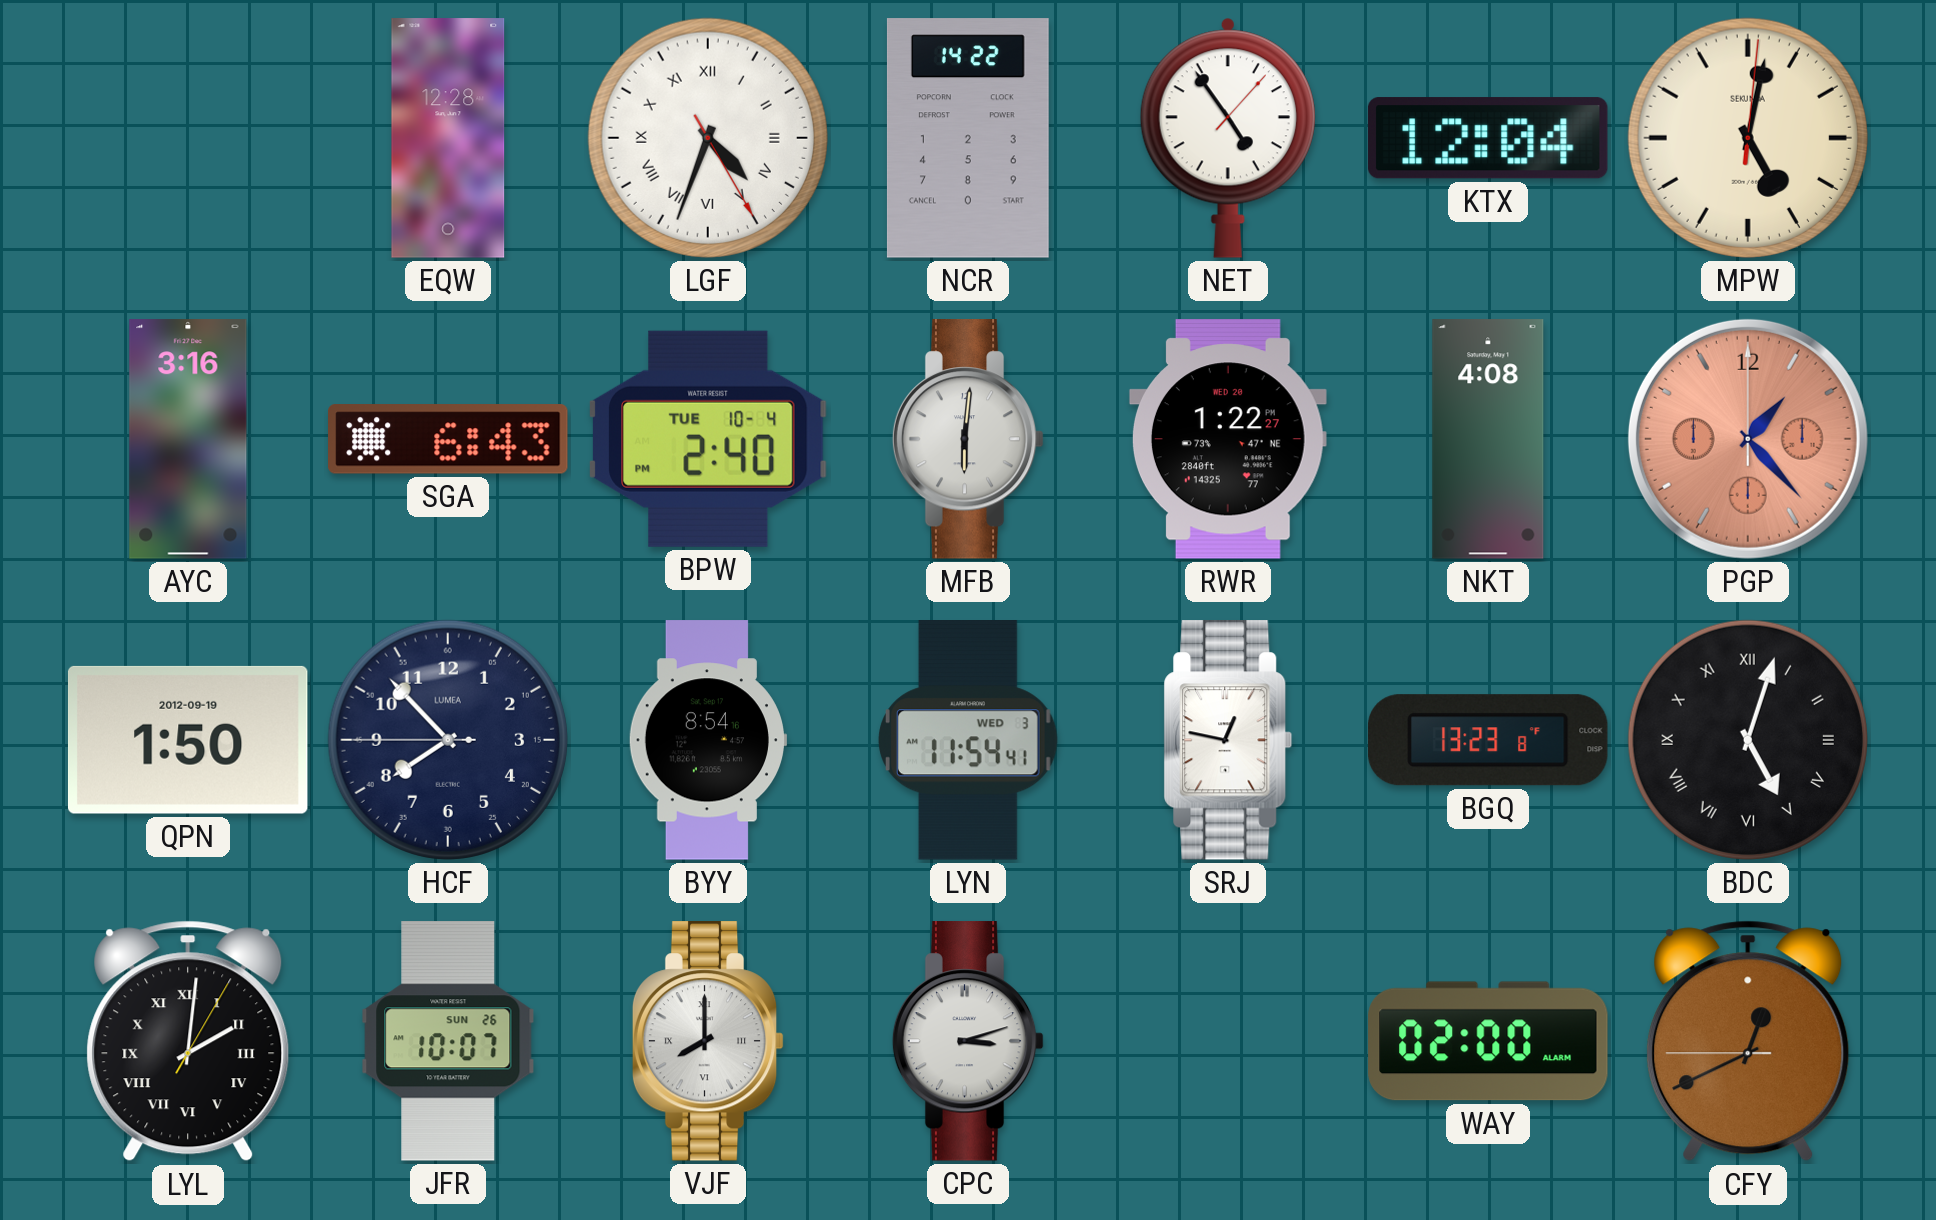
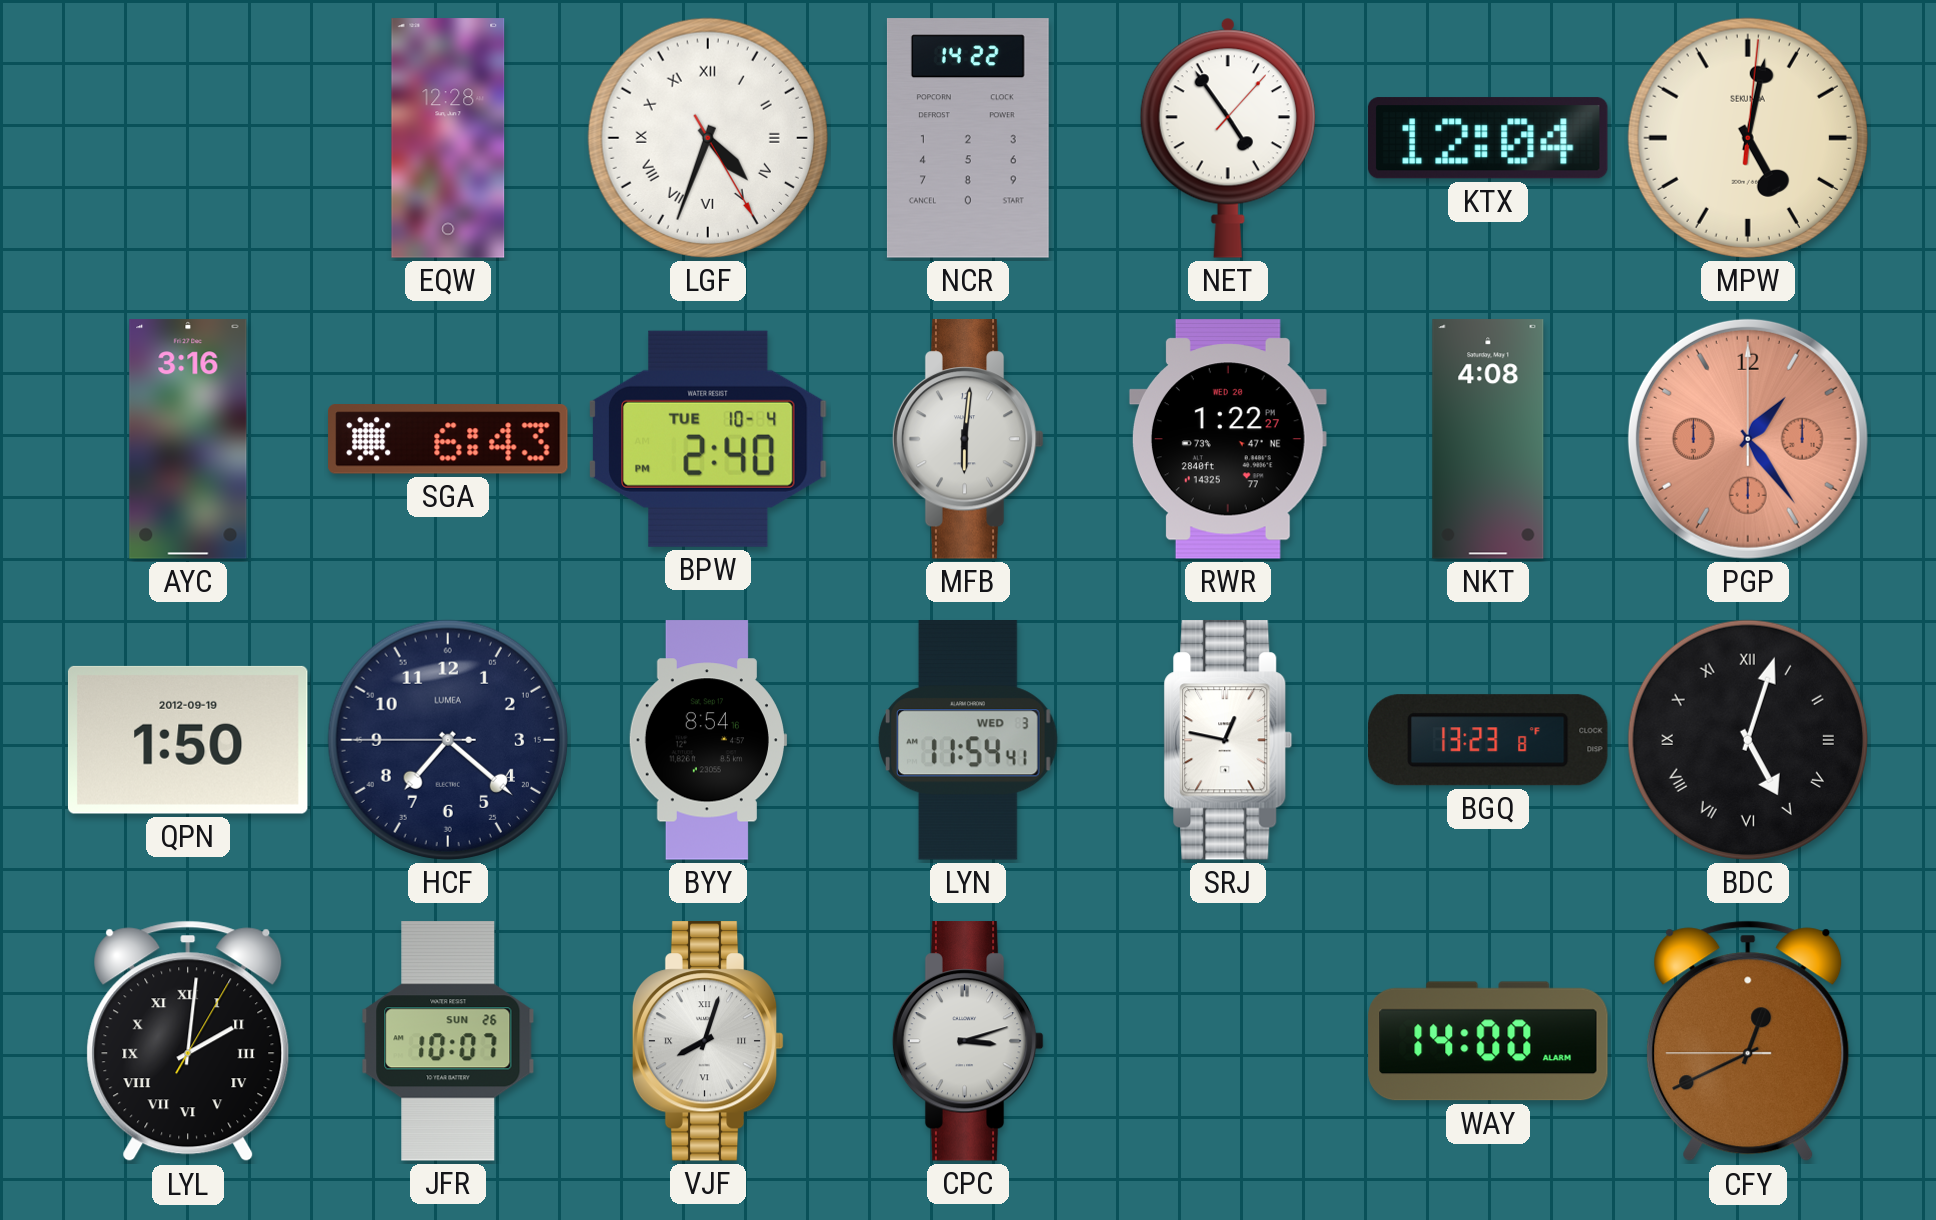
PGP: 1:23 -> 1:24 (1748, 439)
HCF: 7:52 -> 7:21 (448, 740)
VJF: 8:00 -> 8:03 (708, 1041)
WAY: 02:00 -> 14:00 (1488, 1041)
